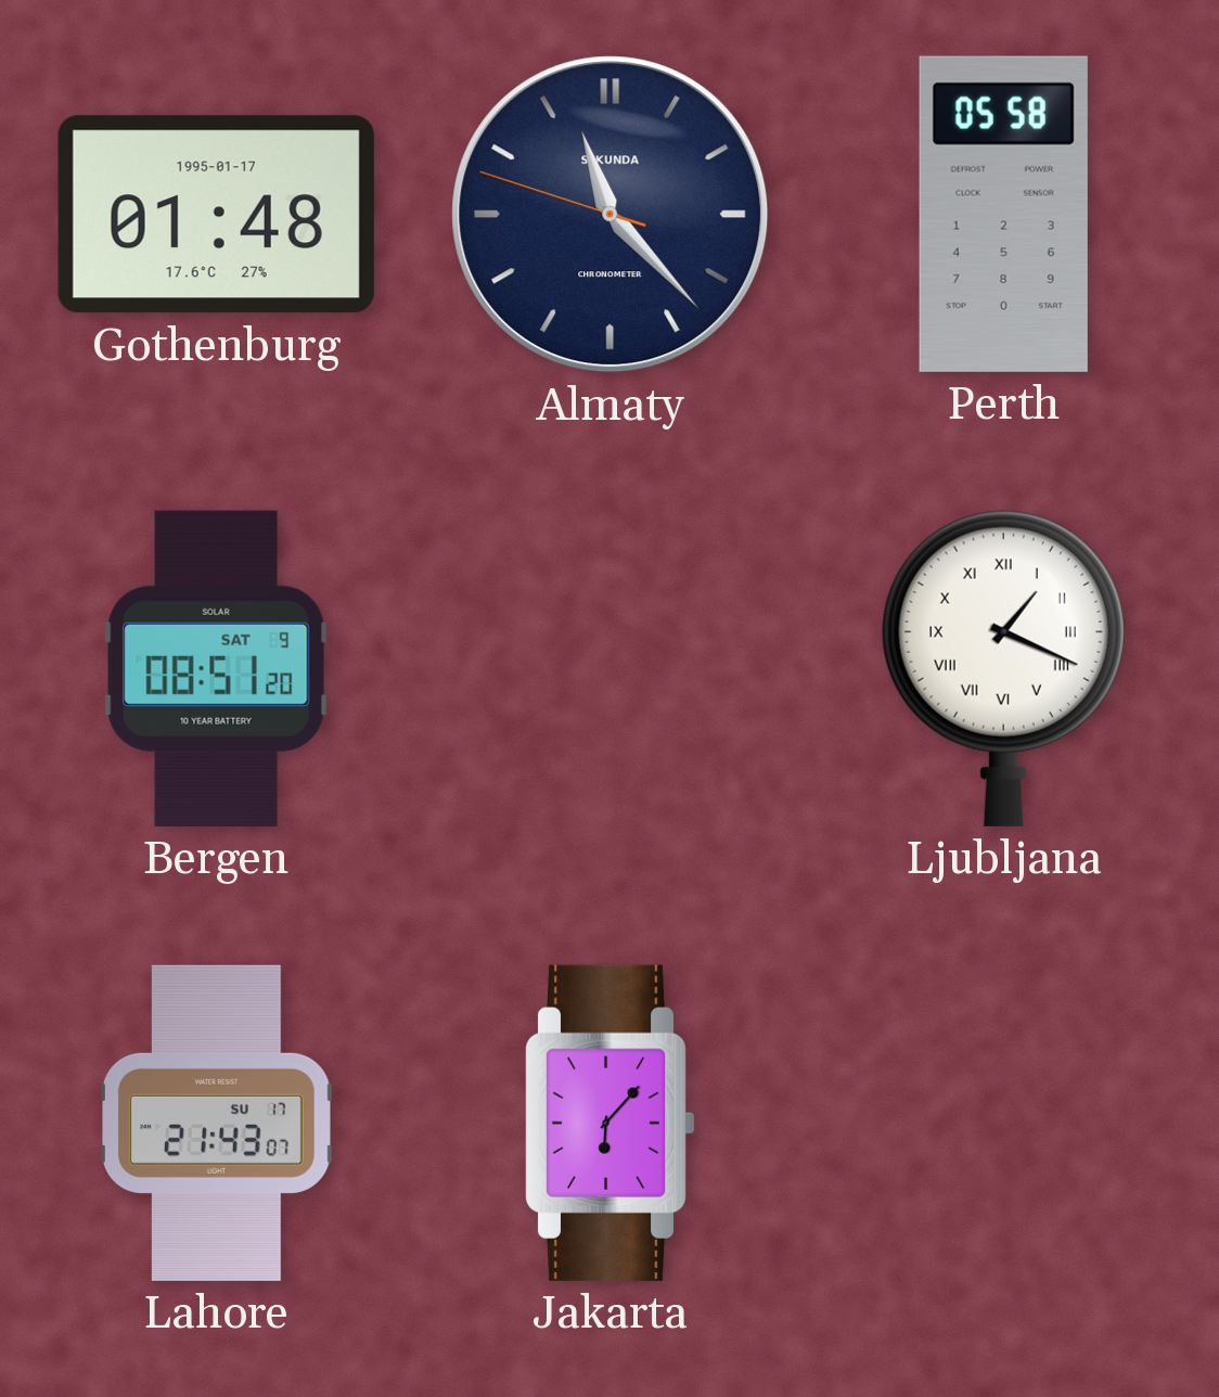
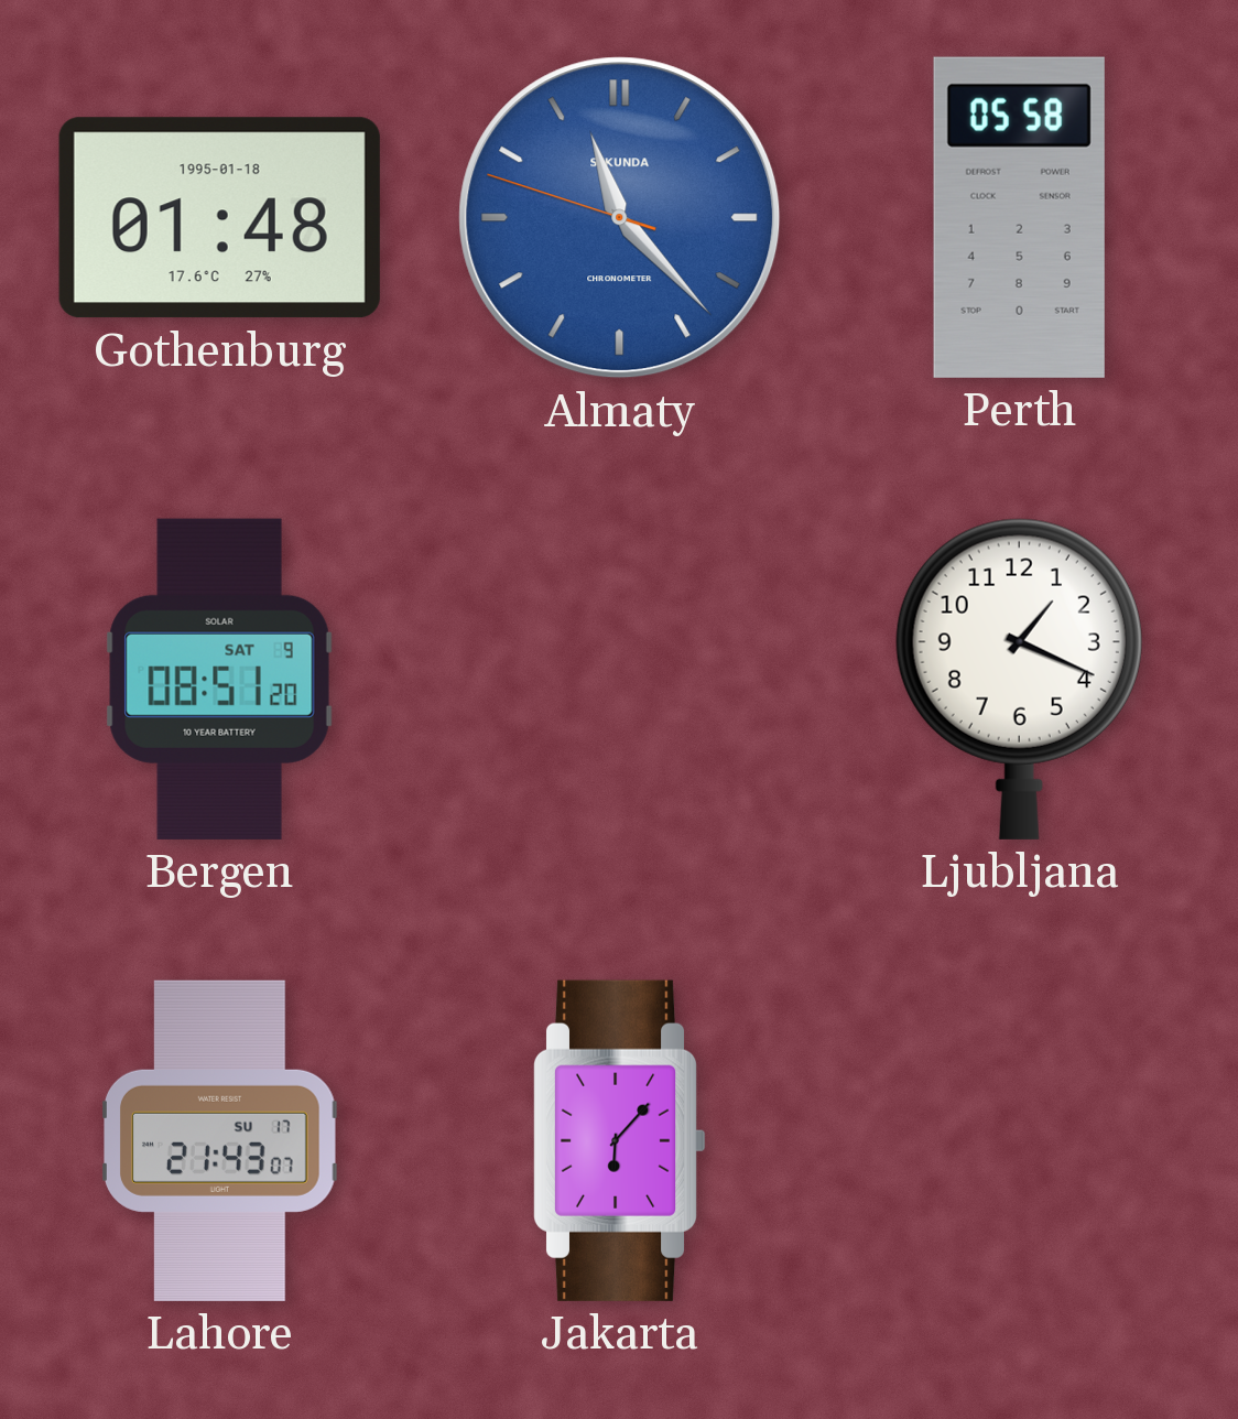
Gothenburg date: 1995-01-17 -> 1995-01-18 (219, 218)
Almaty dial: navy -> blue (620, 218)
Ljubljana numerals: Roman -> Arabic (1019, 679)
